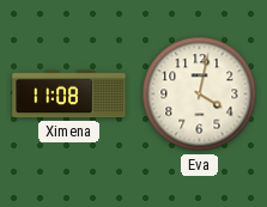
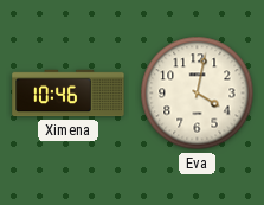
Ximena: 11:08 -> 10:46 (69, 94)
